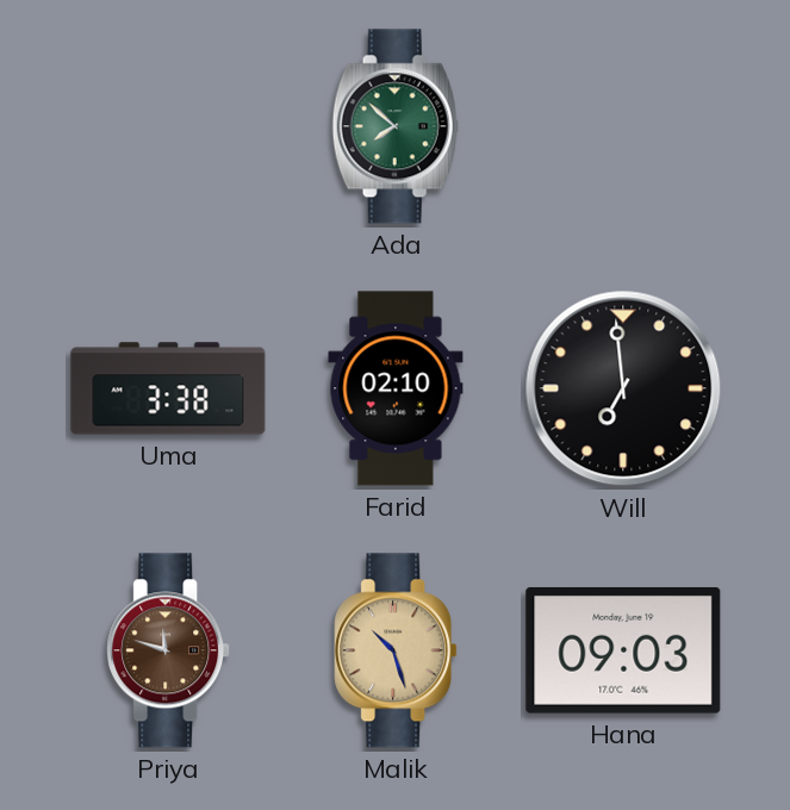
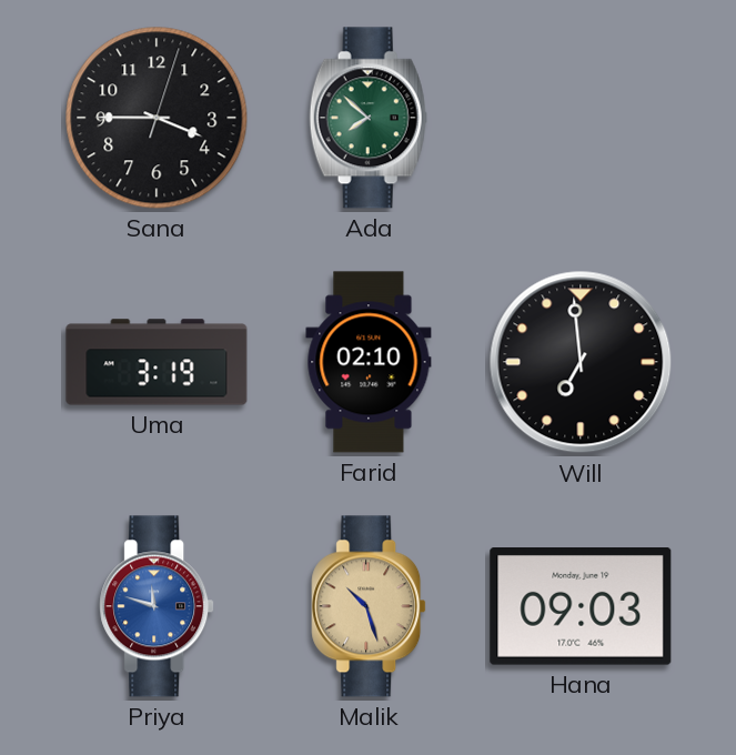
Sana: none -> 3:45 (157, 118)
Uma: 3:38 -> 3:19 (157, 362)
Priya dial: brown -> blue (157, 606)
